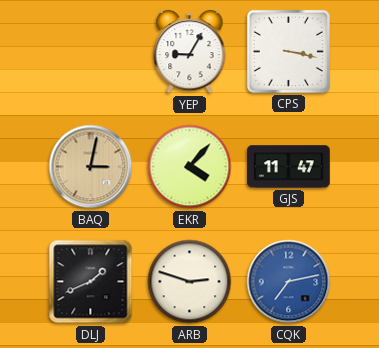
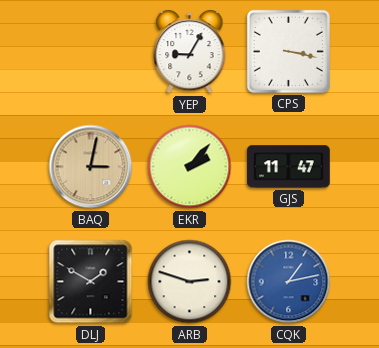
EKR: 4:07 -> 2:07 (190, 167)
DLJ: 1:41 -> 1:50 (91, 282)
CQK: 7:13 -> 1:13 (289, 282)
